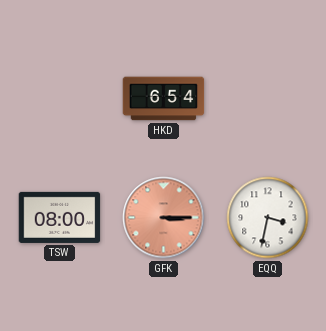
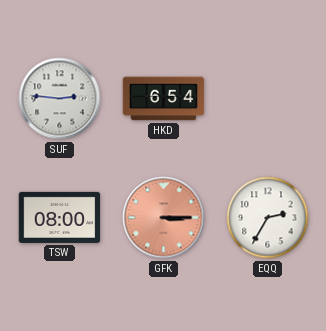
SUF: none -> 2:46 (60, 99)
EQQ: 3:32 -> 2:35 (268, 218)
